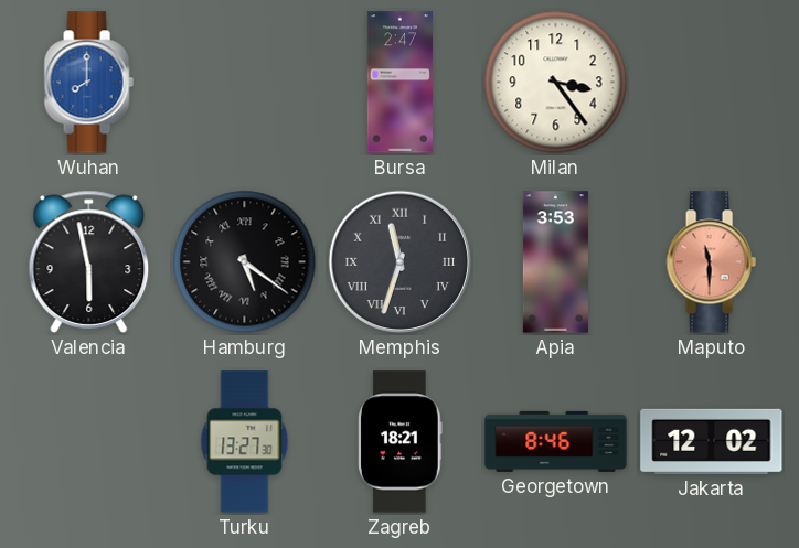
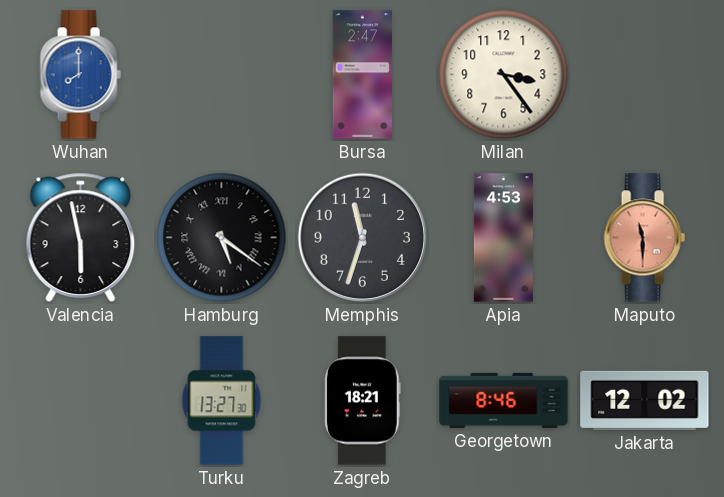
Memphis numerals: Roman -> Arabic (362, 237)
Apia: 3:53 -> 4:53 (503, 238)
